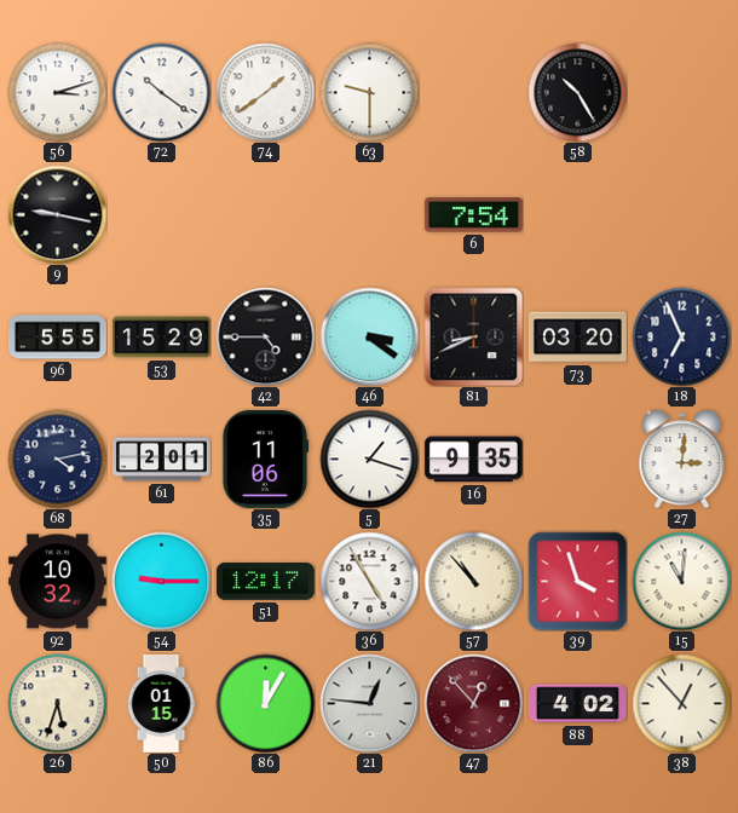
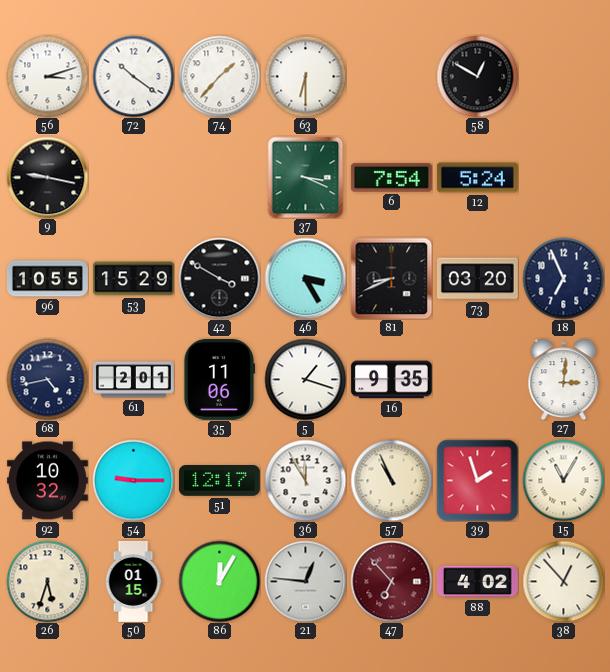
74: 1:39 -> 1:37 (219, 76)
63: 9:30 -> 6:30 (305, 76)
58: 10:25 -> 12:50 (477, 76)
37: none -> 3:19 (306, 177)
12: none -> 5:24 (477, 178)
96: 5:55 -> 10:55 (47, 279)
42: 4:45 -> 3:50 (219, 278)
46: 3:21 -> 3:25 (305, 278)
68: 4:13 -> 4:43 (47, 379)
36: 4:55 -> 11:55 (305, 480)
57: 10:53 -> 10:56 (391, 480)
39: 3:57 -> 1:57 (477, 480)
15: 11:01 -> 11:05 (563, 480)
47: 12:53 -> 6:53 (391, 581)
